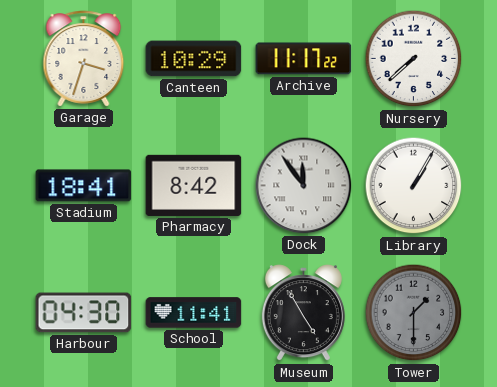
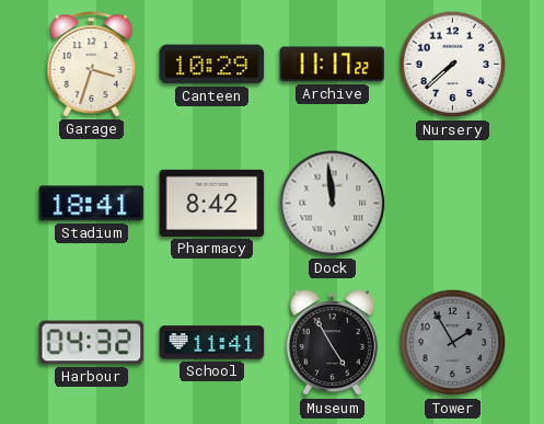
Dock: 11:54 -> 11:59 (333, 204)
Library: 1:05 -> none (414, 186)
Harbour: 04:30 -> 04:32 (92, 343)
Tower: 1:30 -> 1:55 (453, 343)
